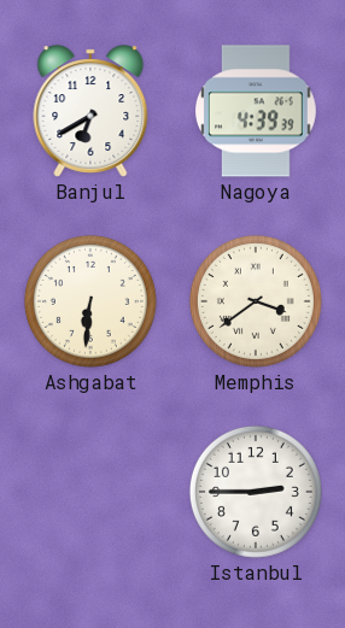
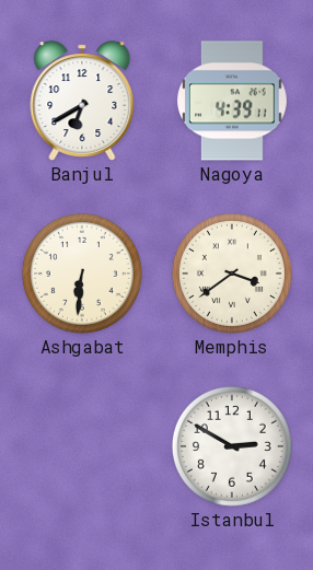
Nagoya: 4:39:39 -> 4:39:11 (232, 101)
Istanbul: 2:45 -> 2:50 (232, 446)
